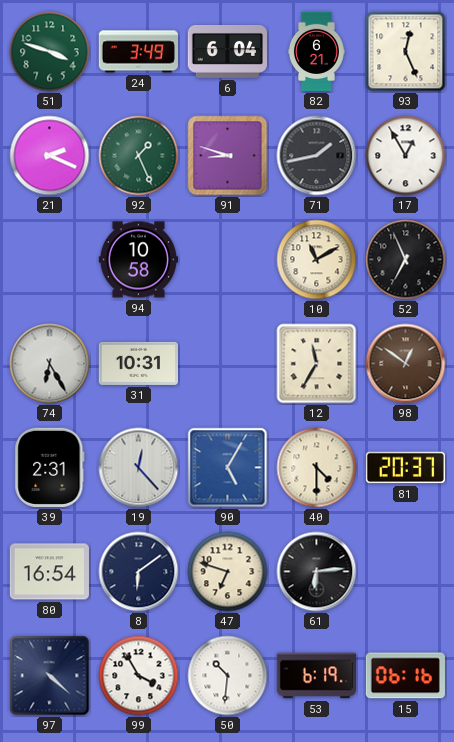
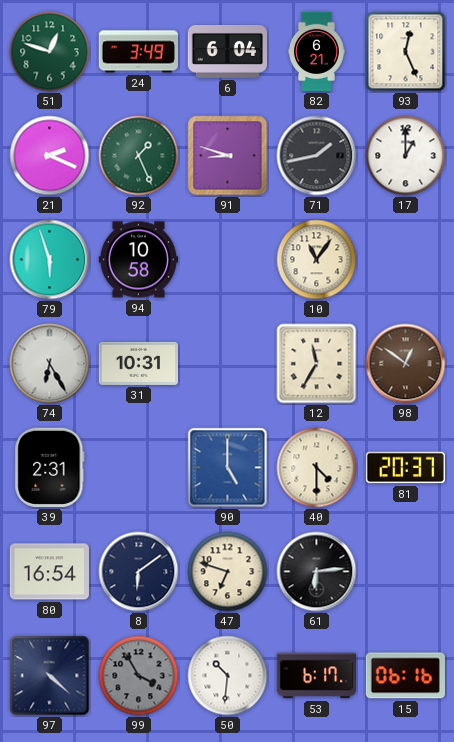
51: 3:48 -> 12:48 (50, 52)
17: 12:55 -> 1:00 (406, 156)
79: none -> 5:57 (50, 260)
10: 11:10 -> 11:06 (317, 260)
52: 6:56 -> none (406, 260)
19: 12:23 -> none (139, 468)
90: 5:05 -> 5:00 (228, 468)
99 dial: white -> grey (139, 676)
53: 6:19 -> 6:17 (316, 676)
